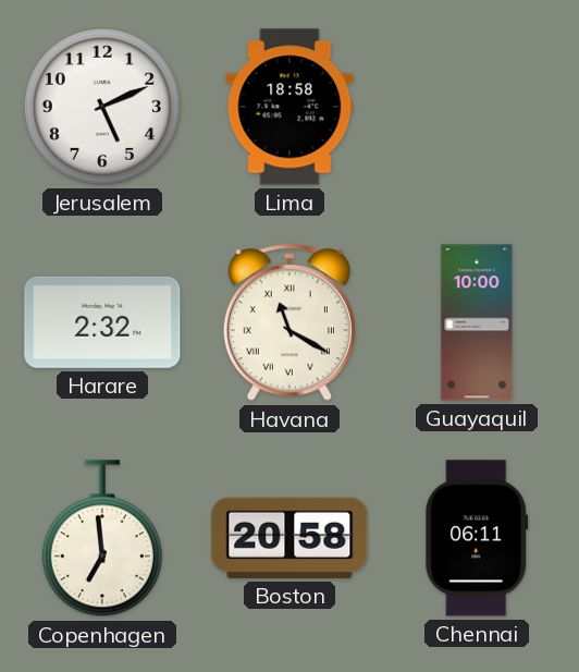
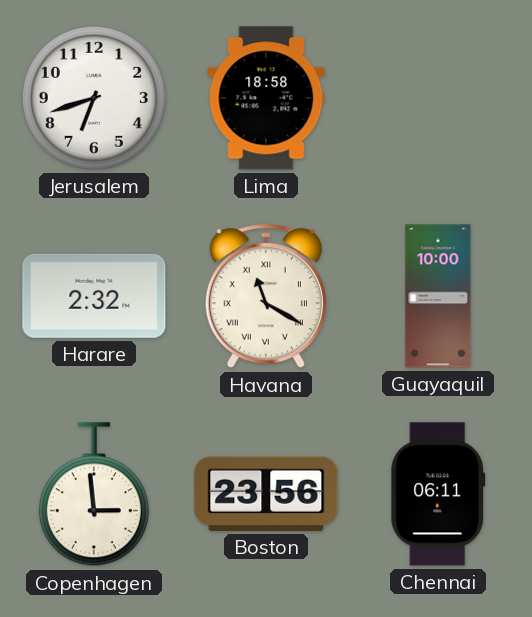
Jerusalem: 5:11 -> 6:42 (94, 98)
Copenhagen: 6:59 -> 2:59 (94, 495)
Boston: 20:58 -> 23:56 (266, 494)
